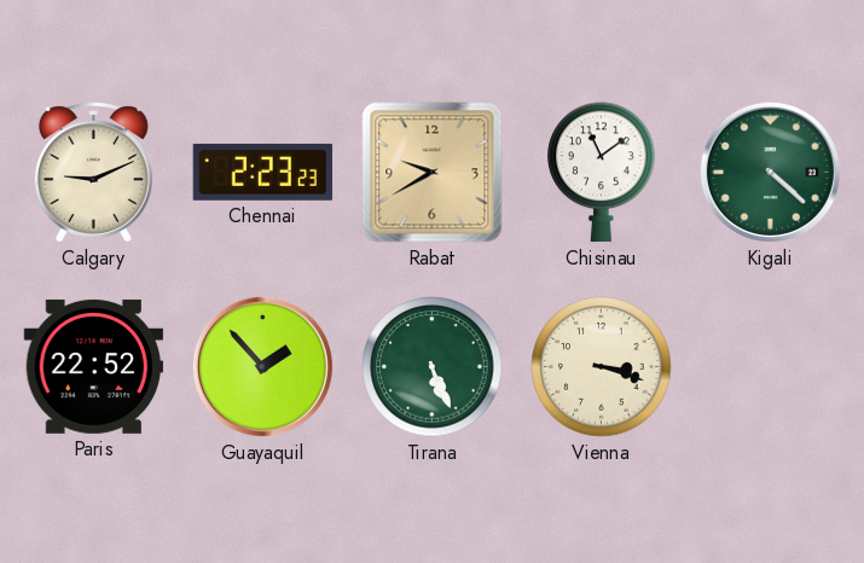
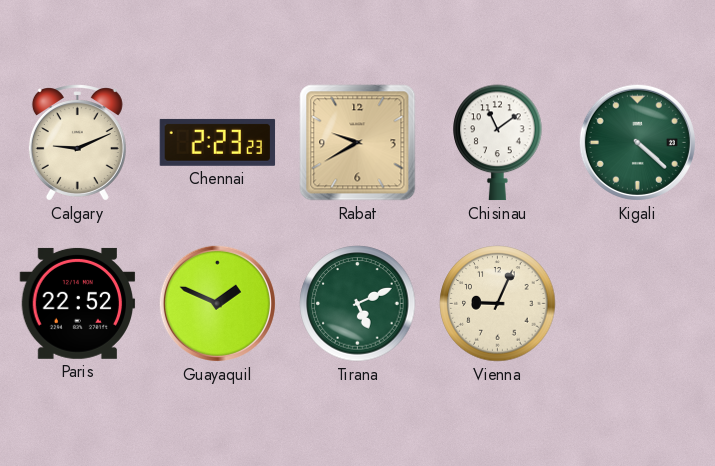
Guayaquil: 1:53 -> 1:49 (217, 303)
Tirana: 5:26 -> 5:11 (358, 304)
Vienna: 3:18 -> 9:04 (498, 304)
